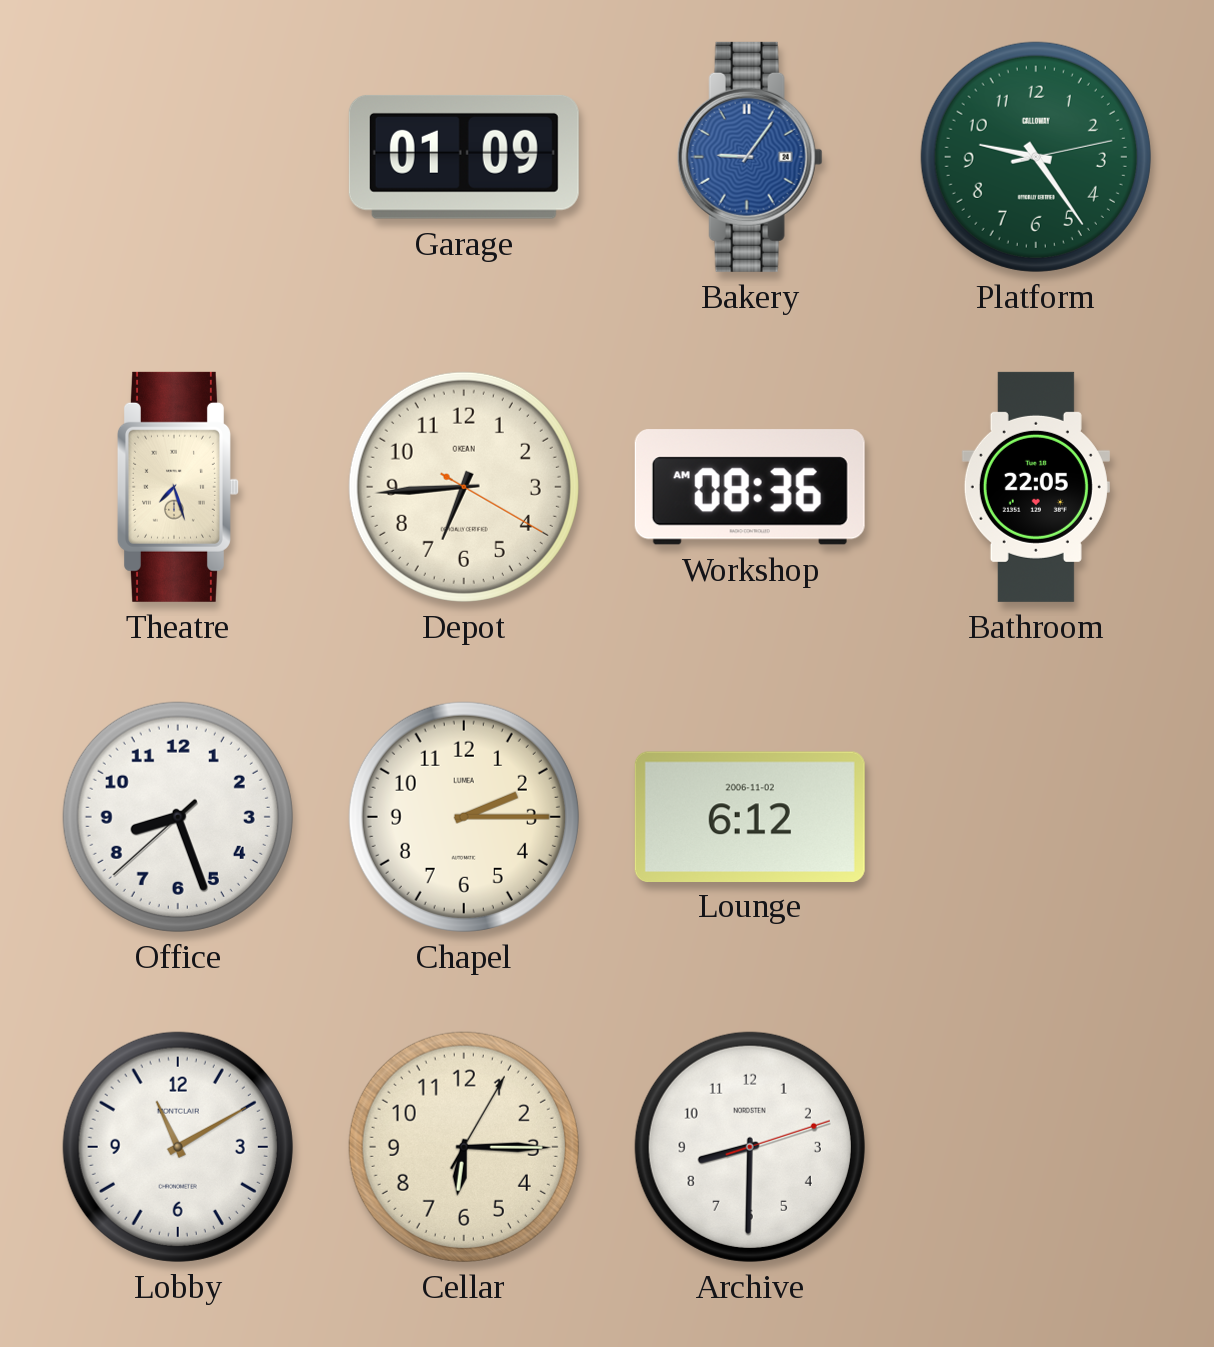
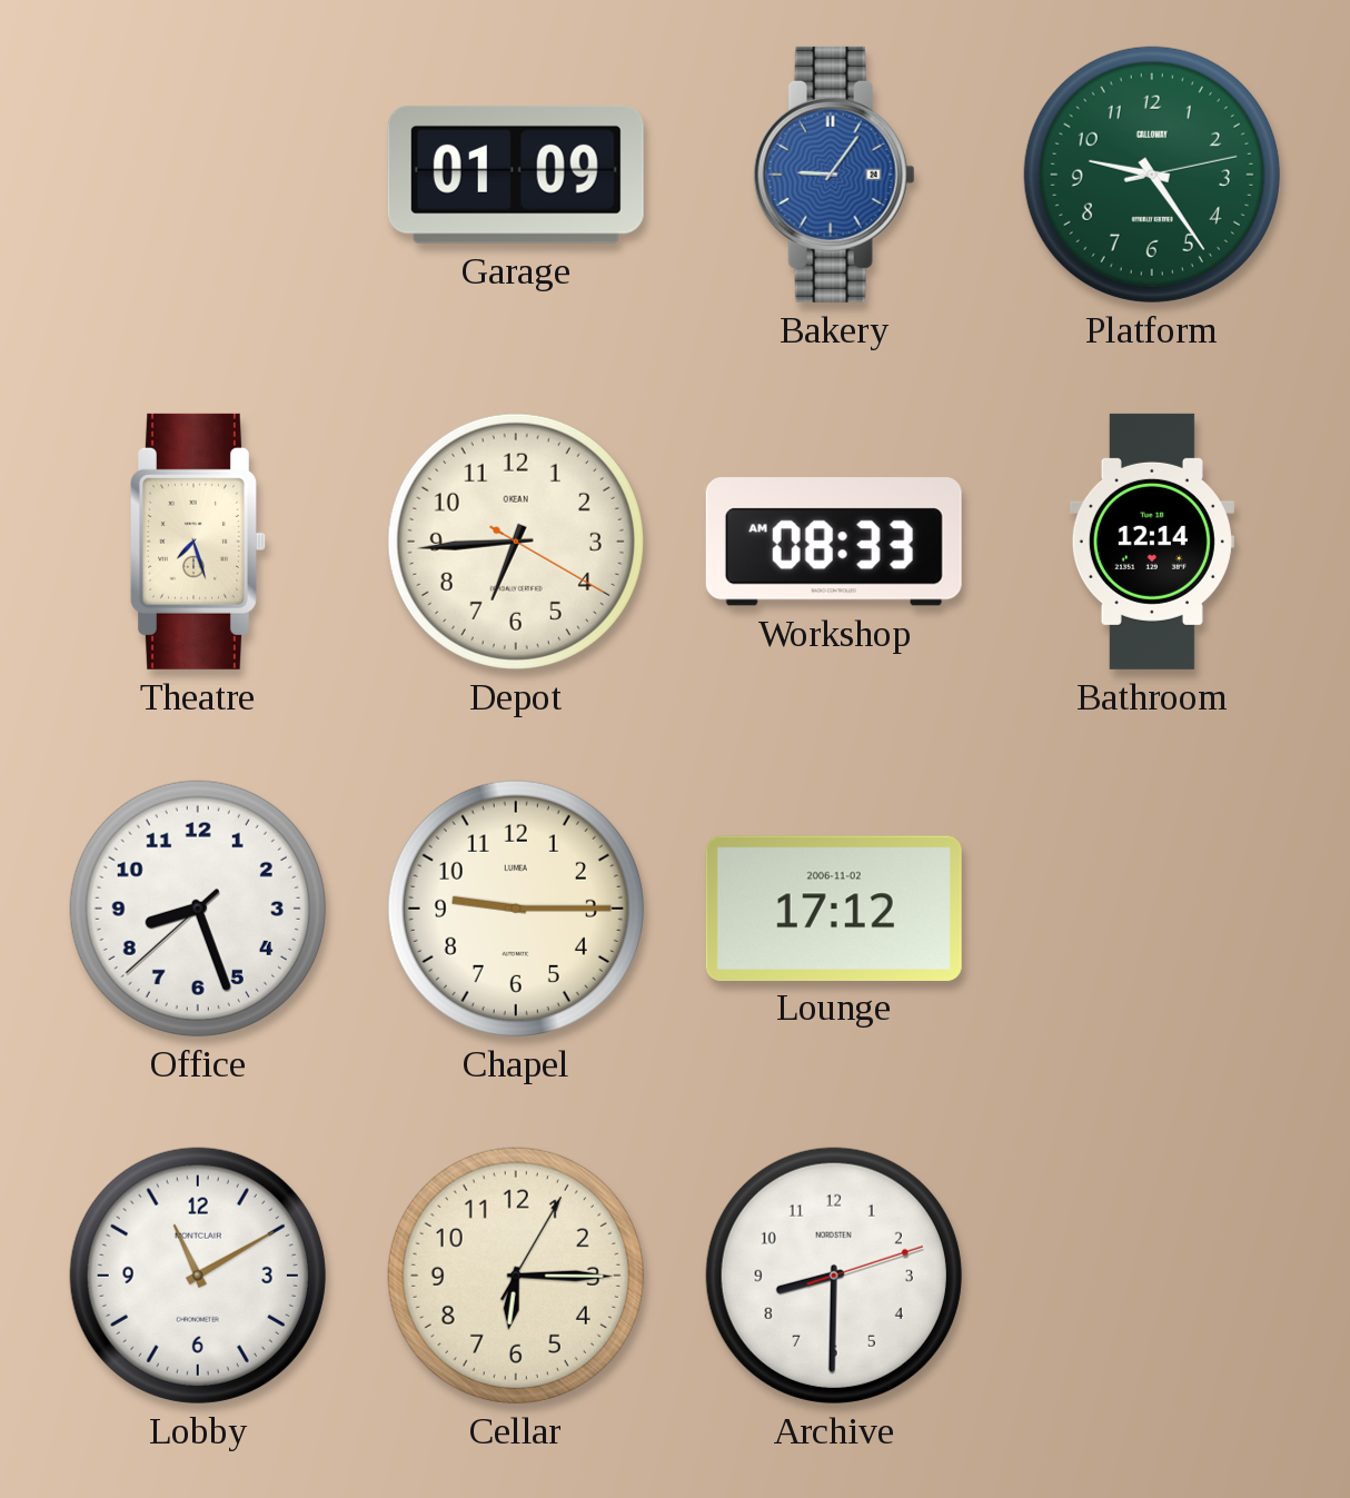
Workshop: 08:36 -> 08:33 (834, 542)
Bathroom: 22:05 -> 12:14 (1152, 542)
Chapel: 2:15 -> 9:15 (516, 909)
Lounge: 6:12 -> 17:12 (834, 907)
